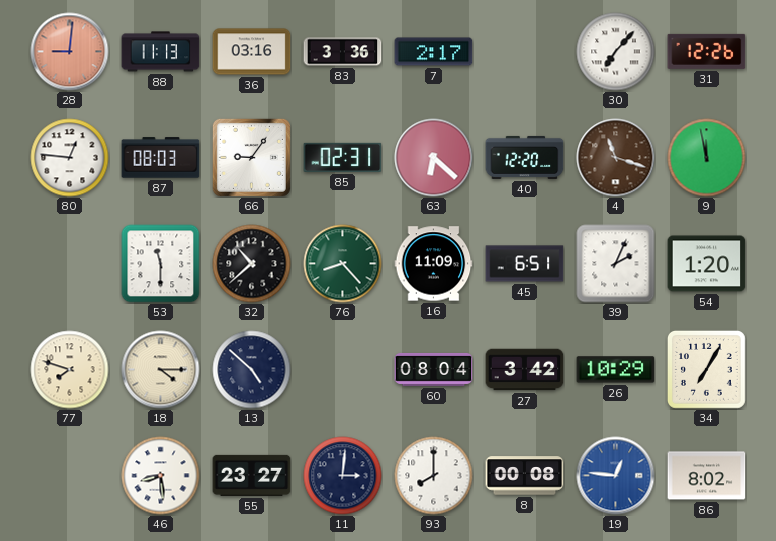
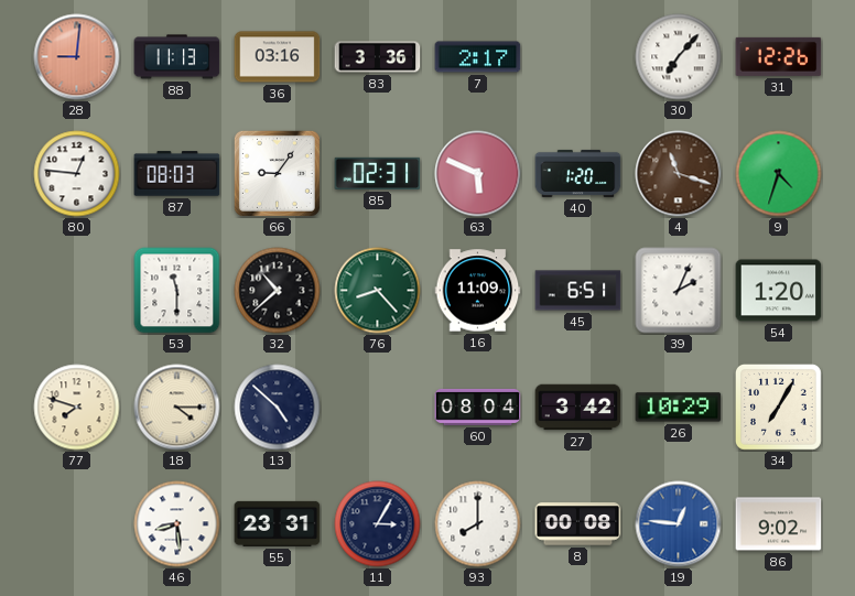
63: 6:22 -> 5:49 (478, 174)
40: 12:20 -> 1:20 (578, 173)
9: 11:58 -> 4:33 (779, 174)
55: 23:27 -> 23:31 (278, 523)
11: 3:01 -> 3:05 (378, 524)
86: 8:02 -> 9:02 (779, 524)
